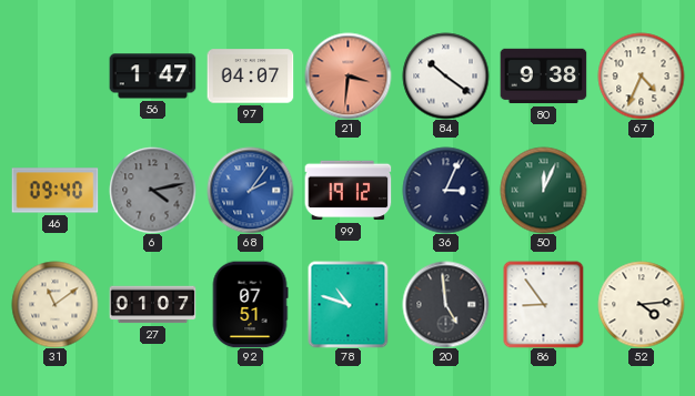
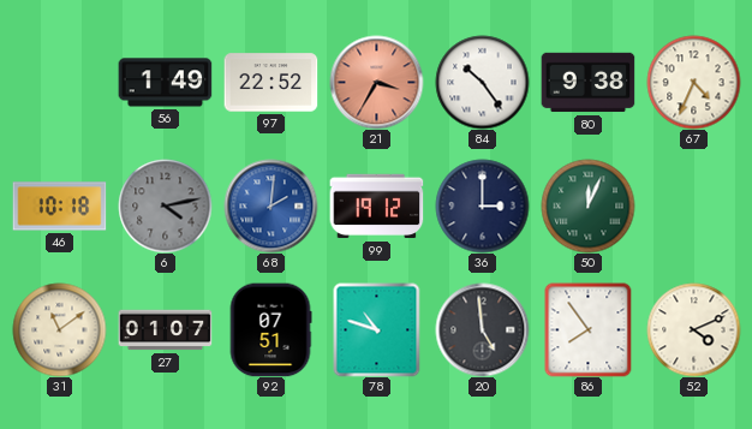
56: 1:47 -> 1:49 (165, 83)
97: 04:07 -> 22:52 (270, 83)
21: 3:31 -> 3:35 (376, 82)
84: 10:21 -> 10:24 (482, 82)
46: 09:40 -> 10:18 (59, 207)
68: 2:06 -> 2:01 (270, 205)
36: 3:04 -> 3:00 (482, 205)
86: 8:54 -> 7:54 (589, 329)
52: 4:14 -> 4:11 (693, 329)
